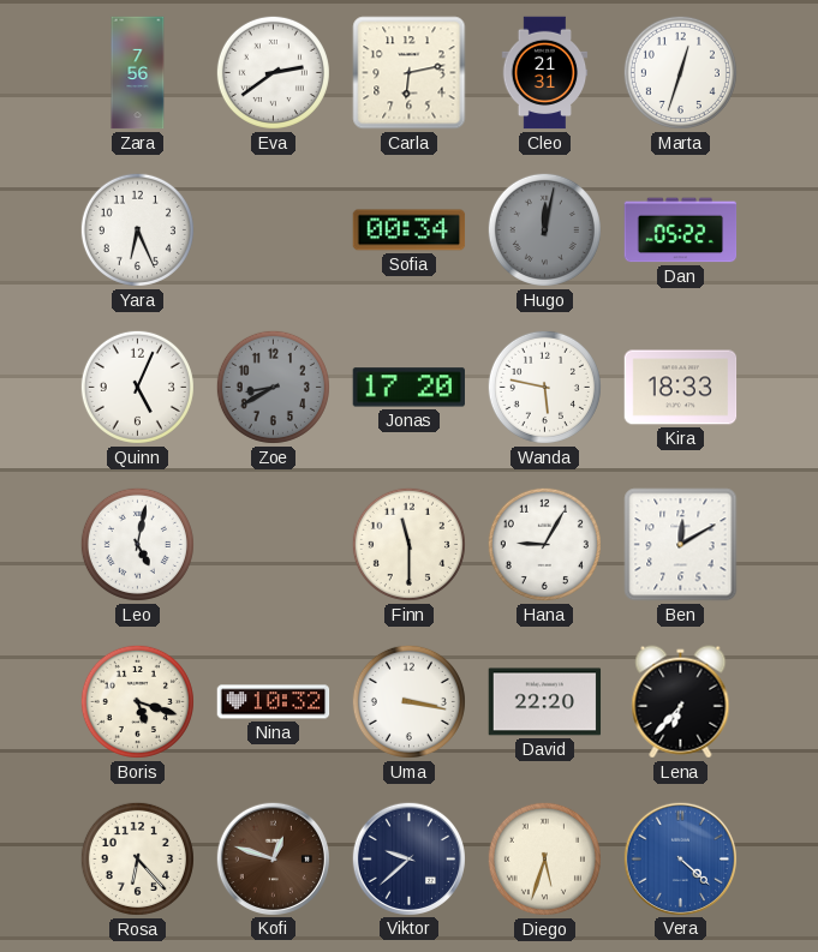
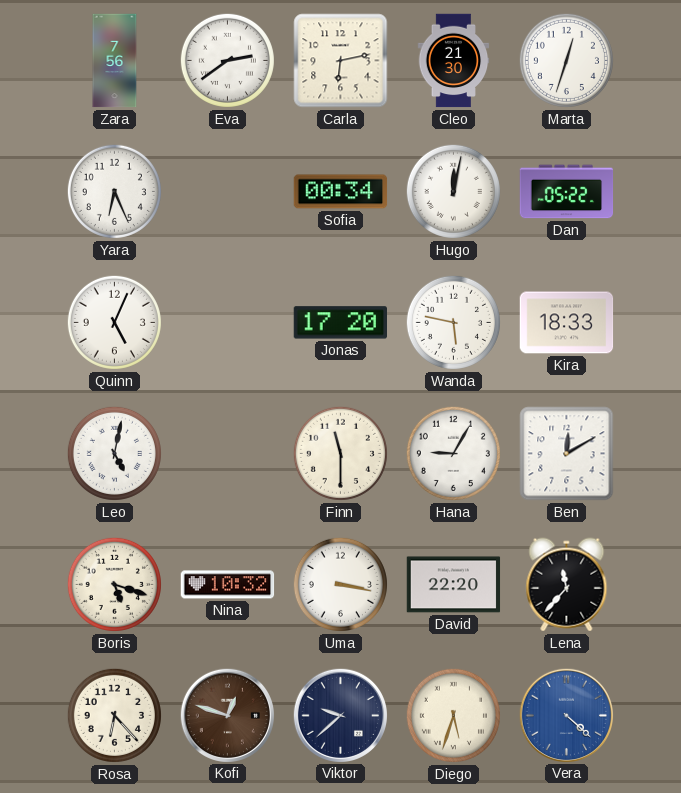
Cleo: 21:31 -> 21:30 (454, 61)
Hugo dial: grey -> white (453, 191)
Zoe: 8:40 -> none (273, 387)
Lena: 6:37 -> 11:37 (567, 585)
